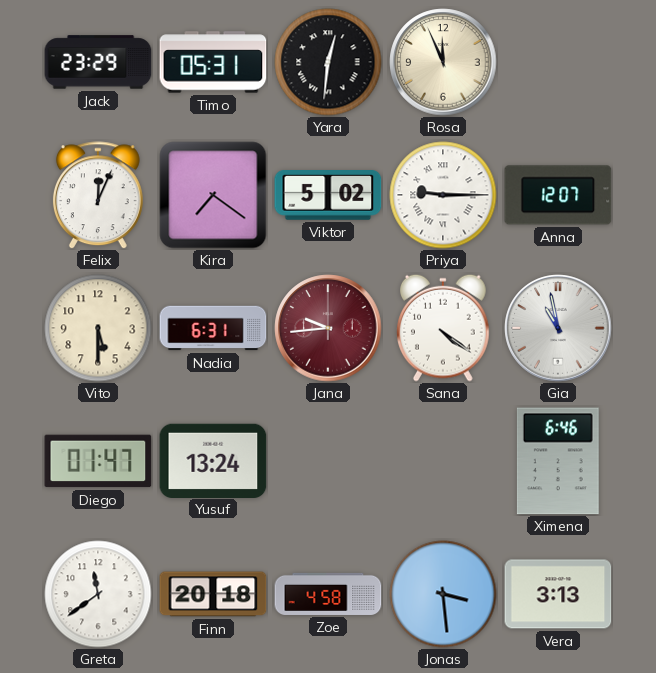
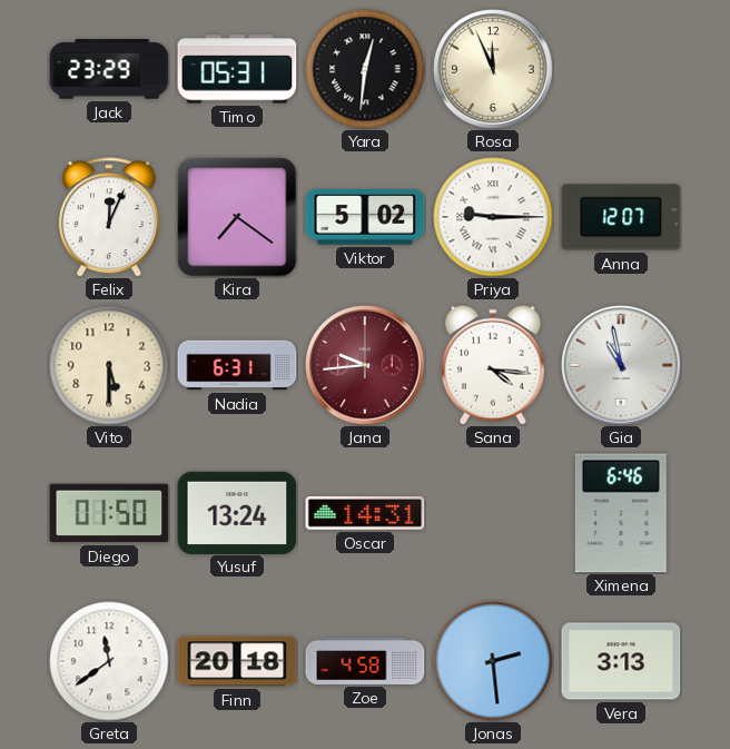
Sana: 4:21 -> 4:16 (494, 365)
Diego: 01:47 -> 01:50 (109, 513)
Oscar: none -> 14:31 (365, 514)
Jonas: 3:29 -> 2:29 (493, 661)
